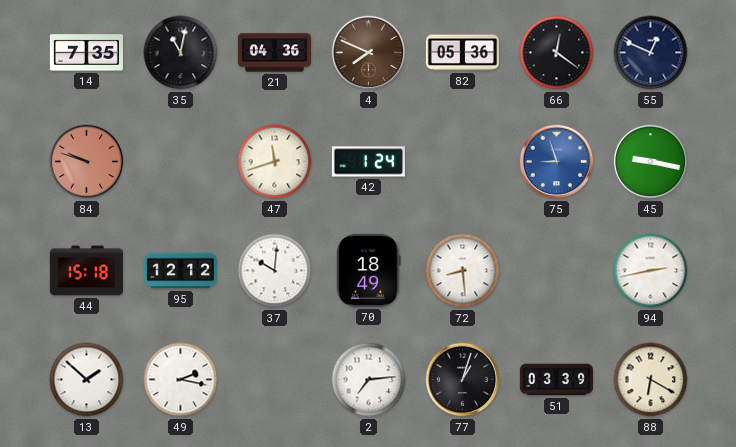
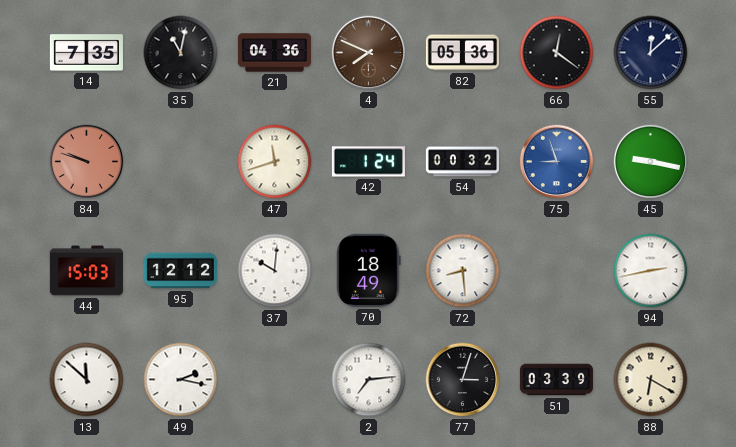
55: 12:49 -> 12:08 (651, 53)
54: none -> 00:32 (462, 162)
44: 15:18 -> 15:03 (86, 271)
13: 1:52 -> 11:52 (87, 380)
77: 1:03 -> 3:03 (463, 380)
